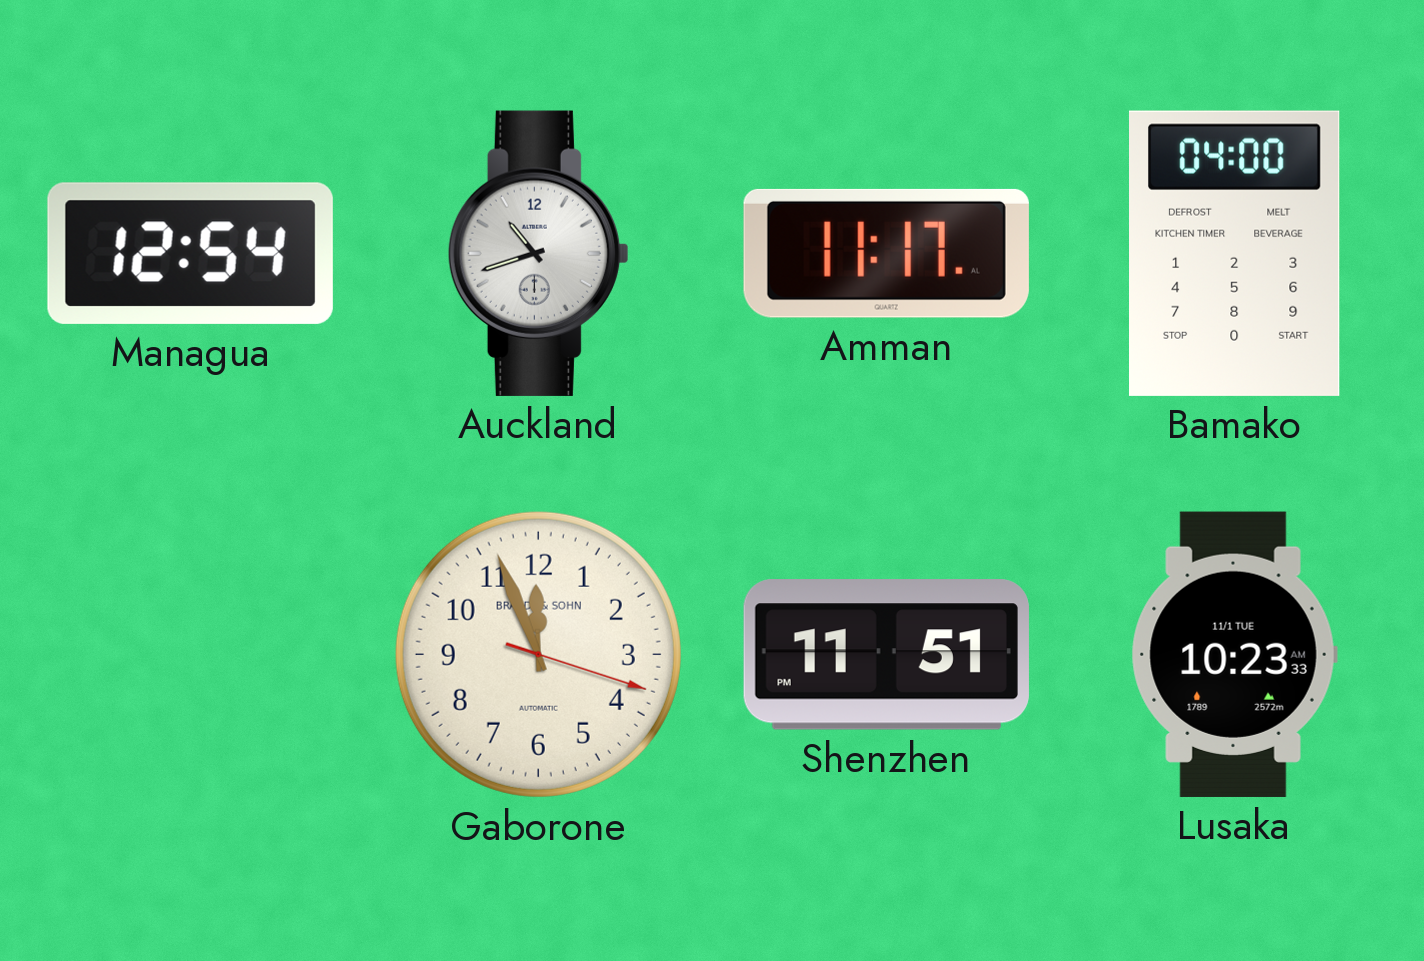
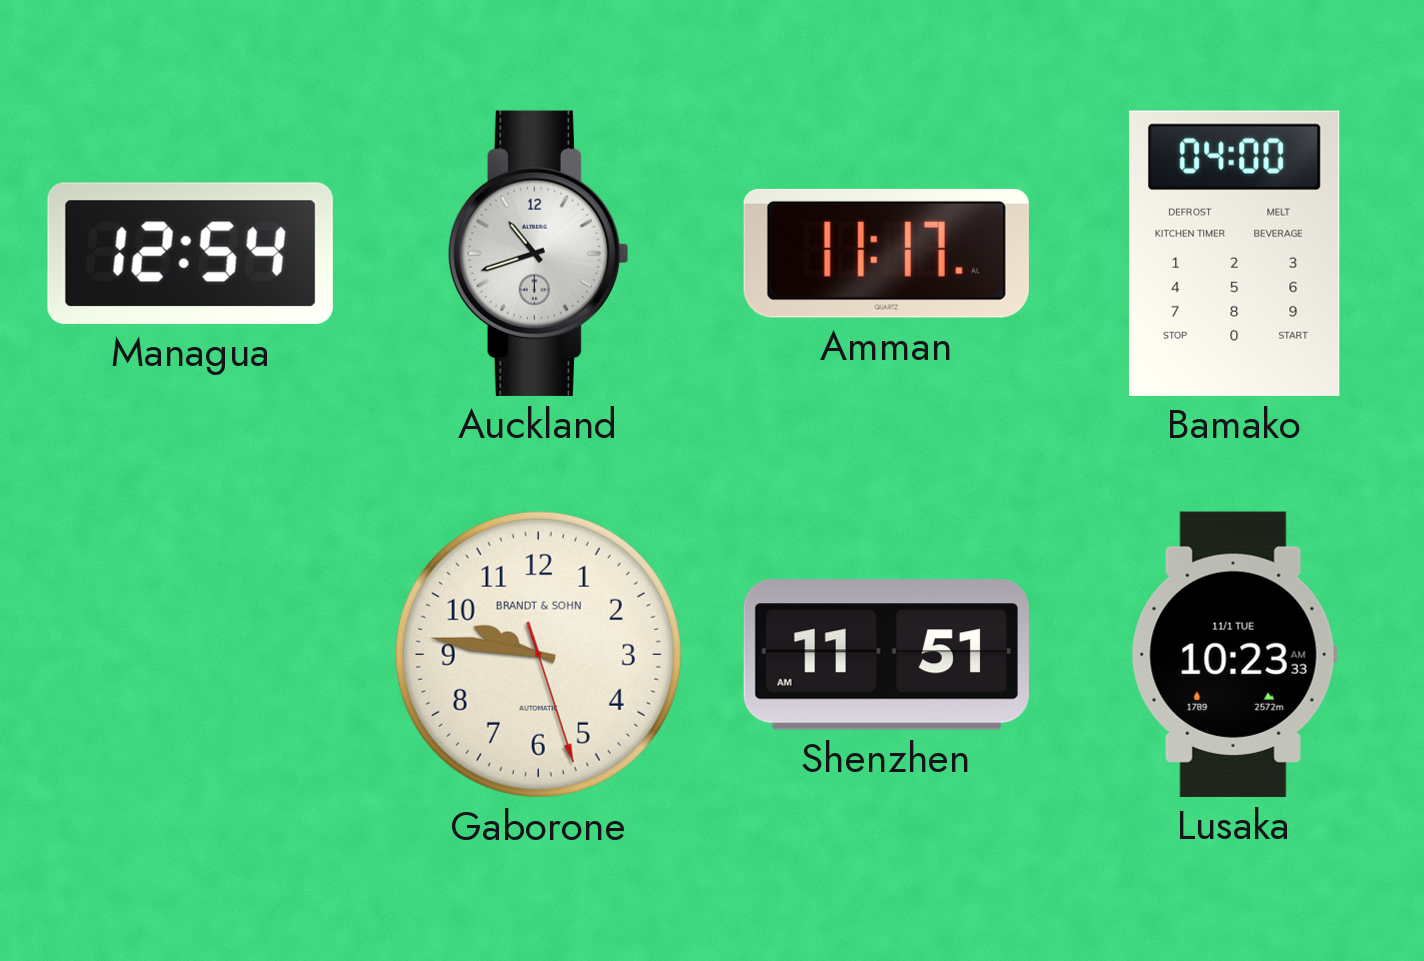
Gaborone: 11:56 -> 9:46 (538, 654)
Shenzhen: 11:51 PM -> 11:51 AM (886, 655)
